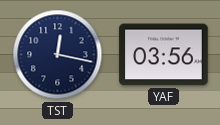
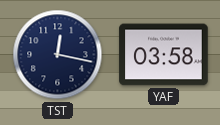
YAF: 03:56 -> 03:58 (164, 55)
